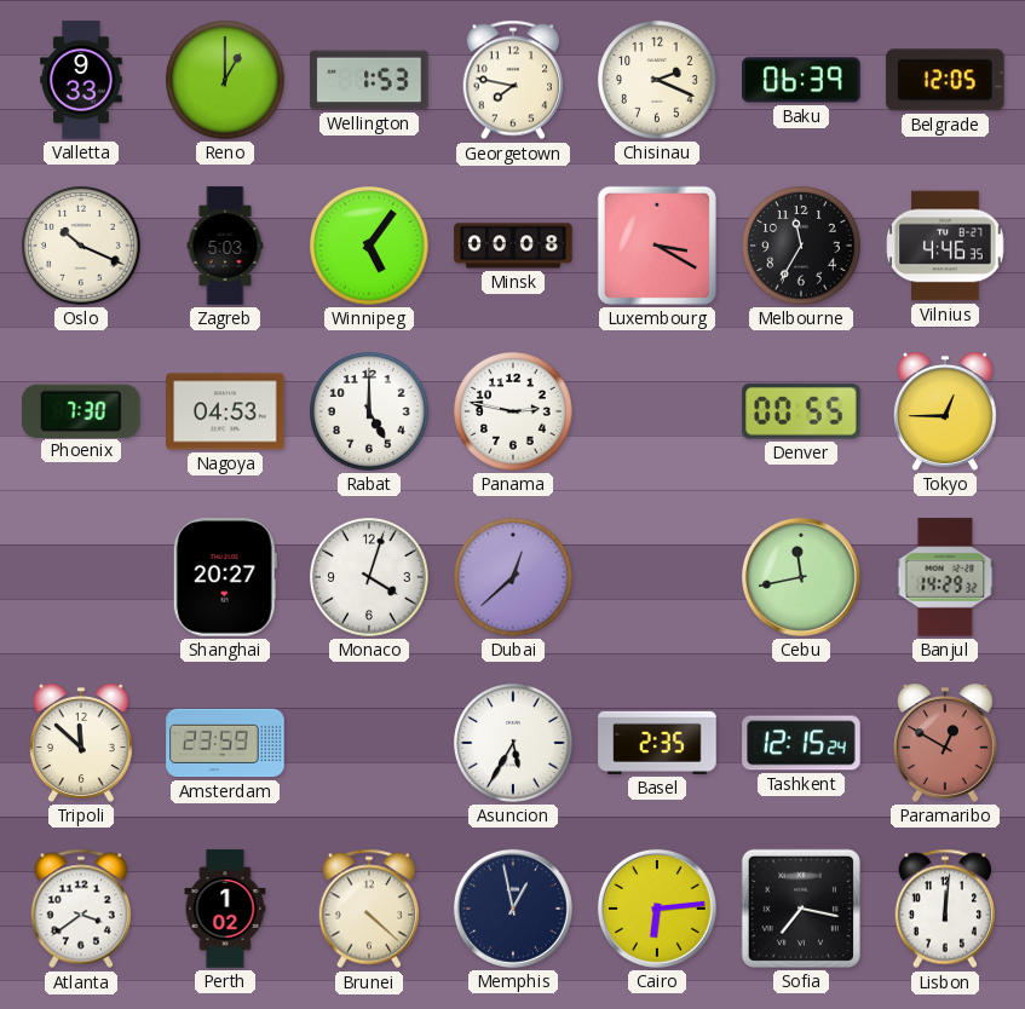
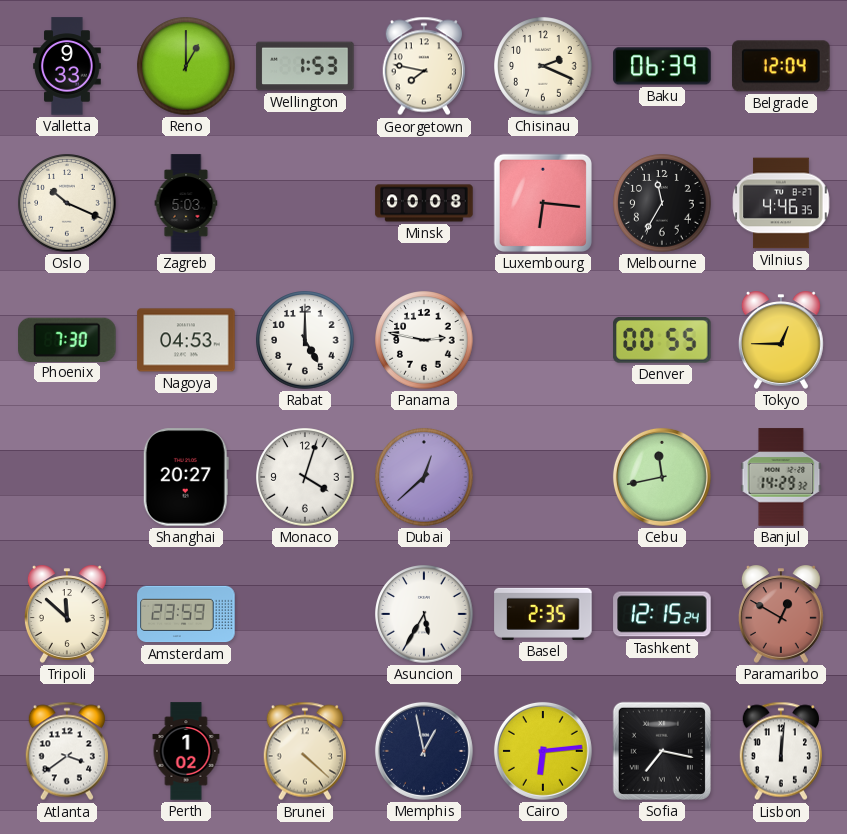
Belgrade: 12:05 -> 12:04 (781, 66)
Winnipeg: 5:06 -> none (369, 246)
Luxembourg: 3:20 -> 6:16 (543, 203)
